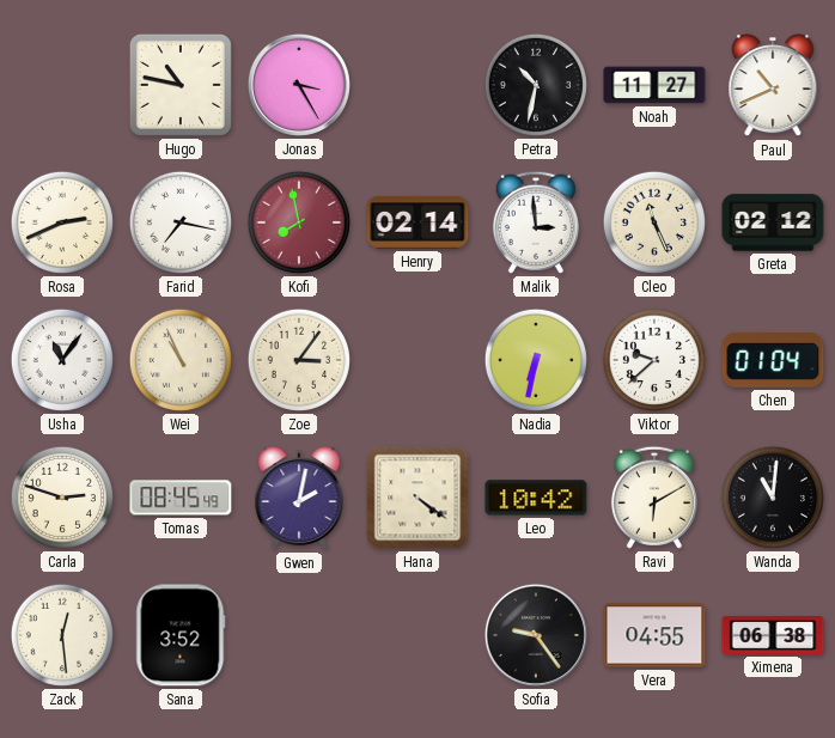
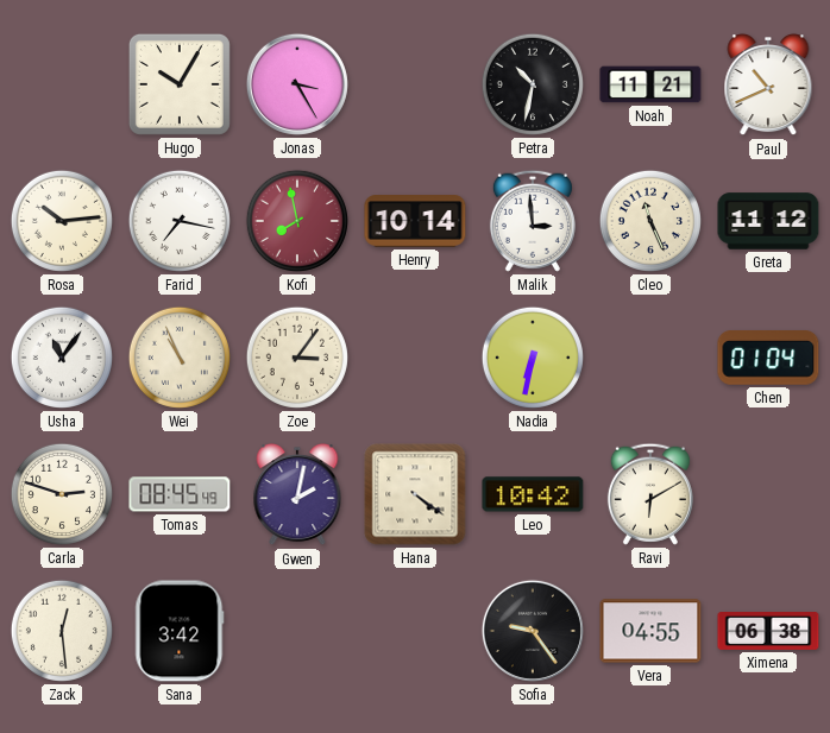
Hugo: 10:47 -> 10:05 (180, 84)
Noah: 11:27 -> 11:21 (650, 84)
Rosa: 2:41 -> 10:14 (62, 221)
Henry: 02:14 -> 10:14 (415, 221)
Greta: 02:12 -> 11:12 (768, 221)
Viktor: 9:38 -> none (654, 360)
Wanda: 11:01 -> none (773, 498)
Sana: 3:52 -> 3:42 (180, 631)
